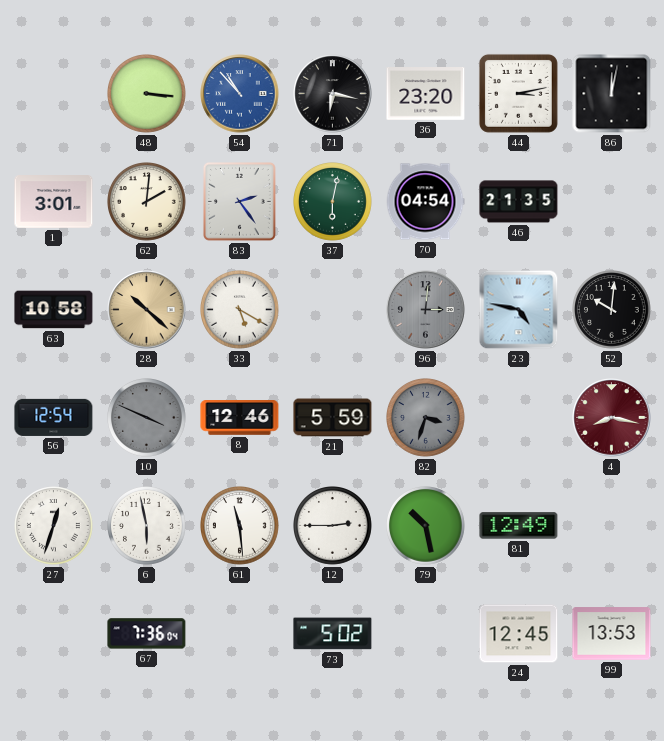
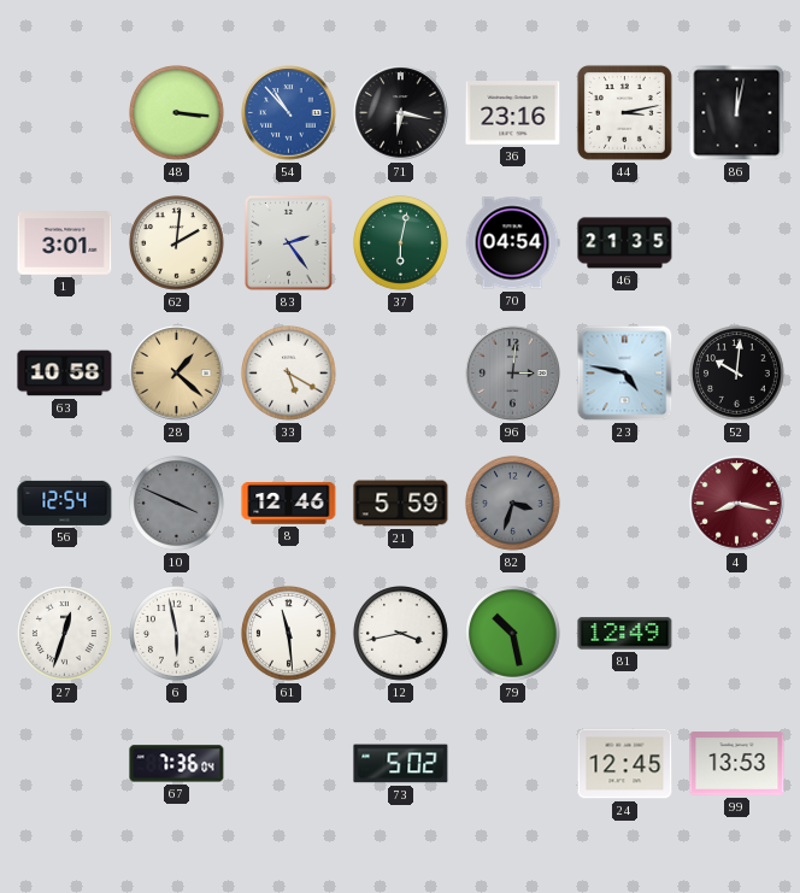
36: 23:20 -> 23:16 (513, 113)
28: 10:22 -> 1:22 (177, 374)
12: 2:45 -> 3:43 (401, 634)
